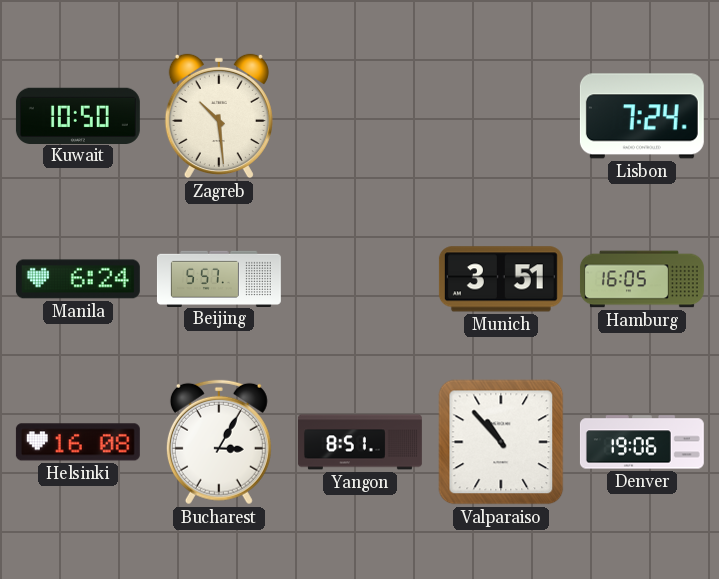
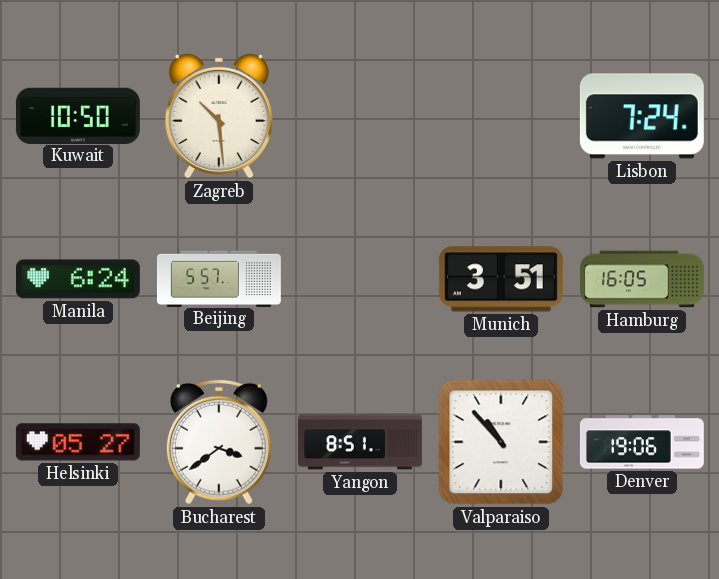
Helsinki: 16:08 -> 05:27 (78, 442)
Bucharest: 3:05 -> 3:39 (219, 442)
